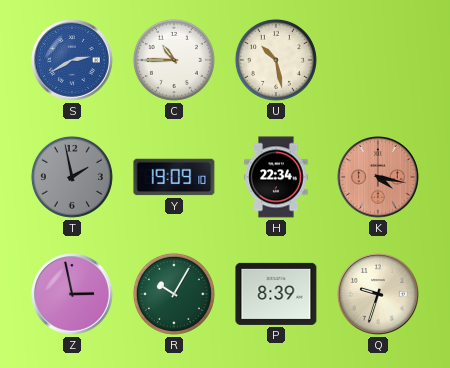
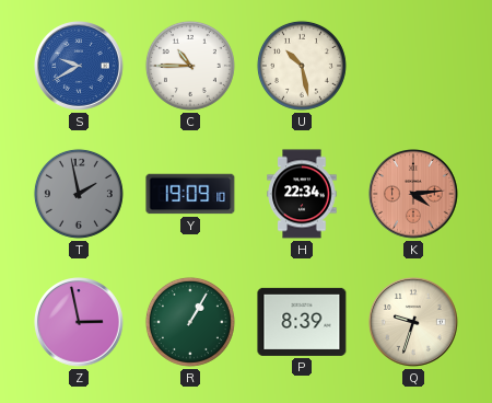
S: 2:40 -> 9:40 (80, 67)
K: 4:17 -> 4:14 (414, 195)
R: 10:05 -> 1:05 (190, 322)
